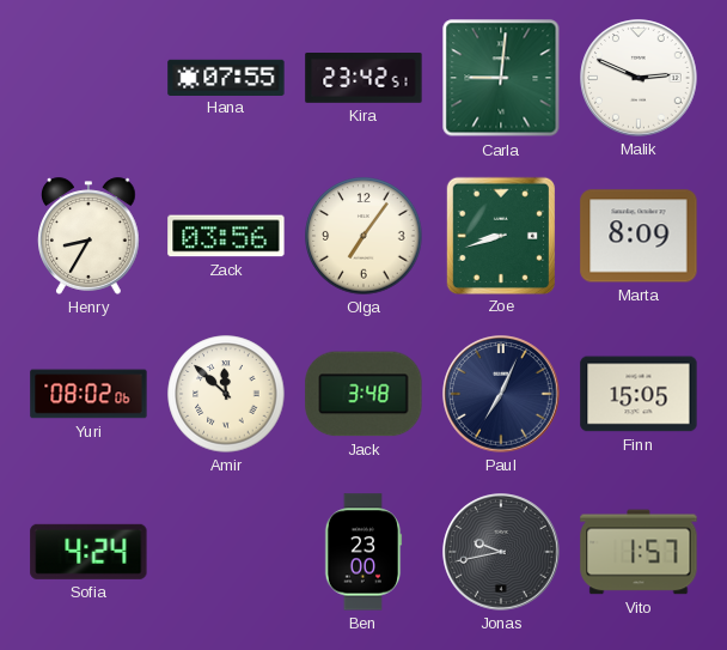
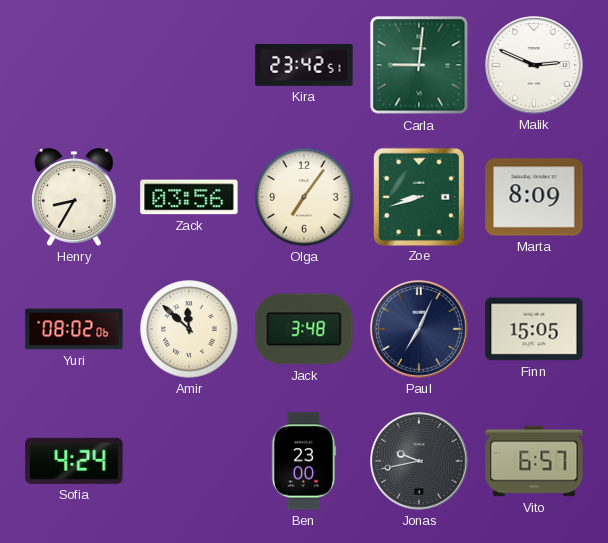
Hana: 07:55 -> none (226, 77)
Vito: 1:57 -> 6:57 (534, 461)
